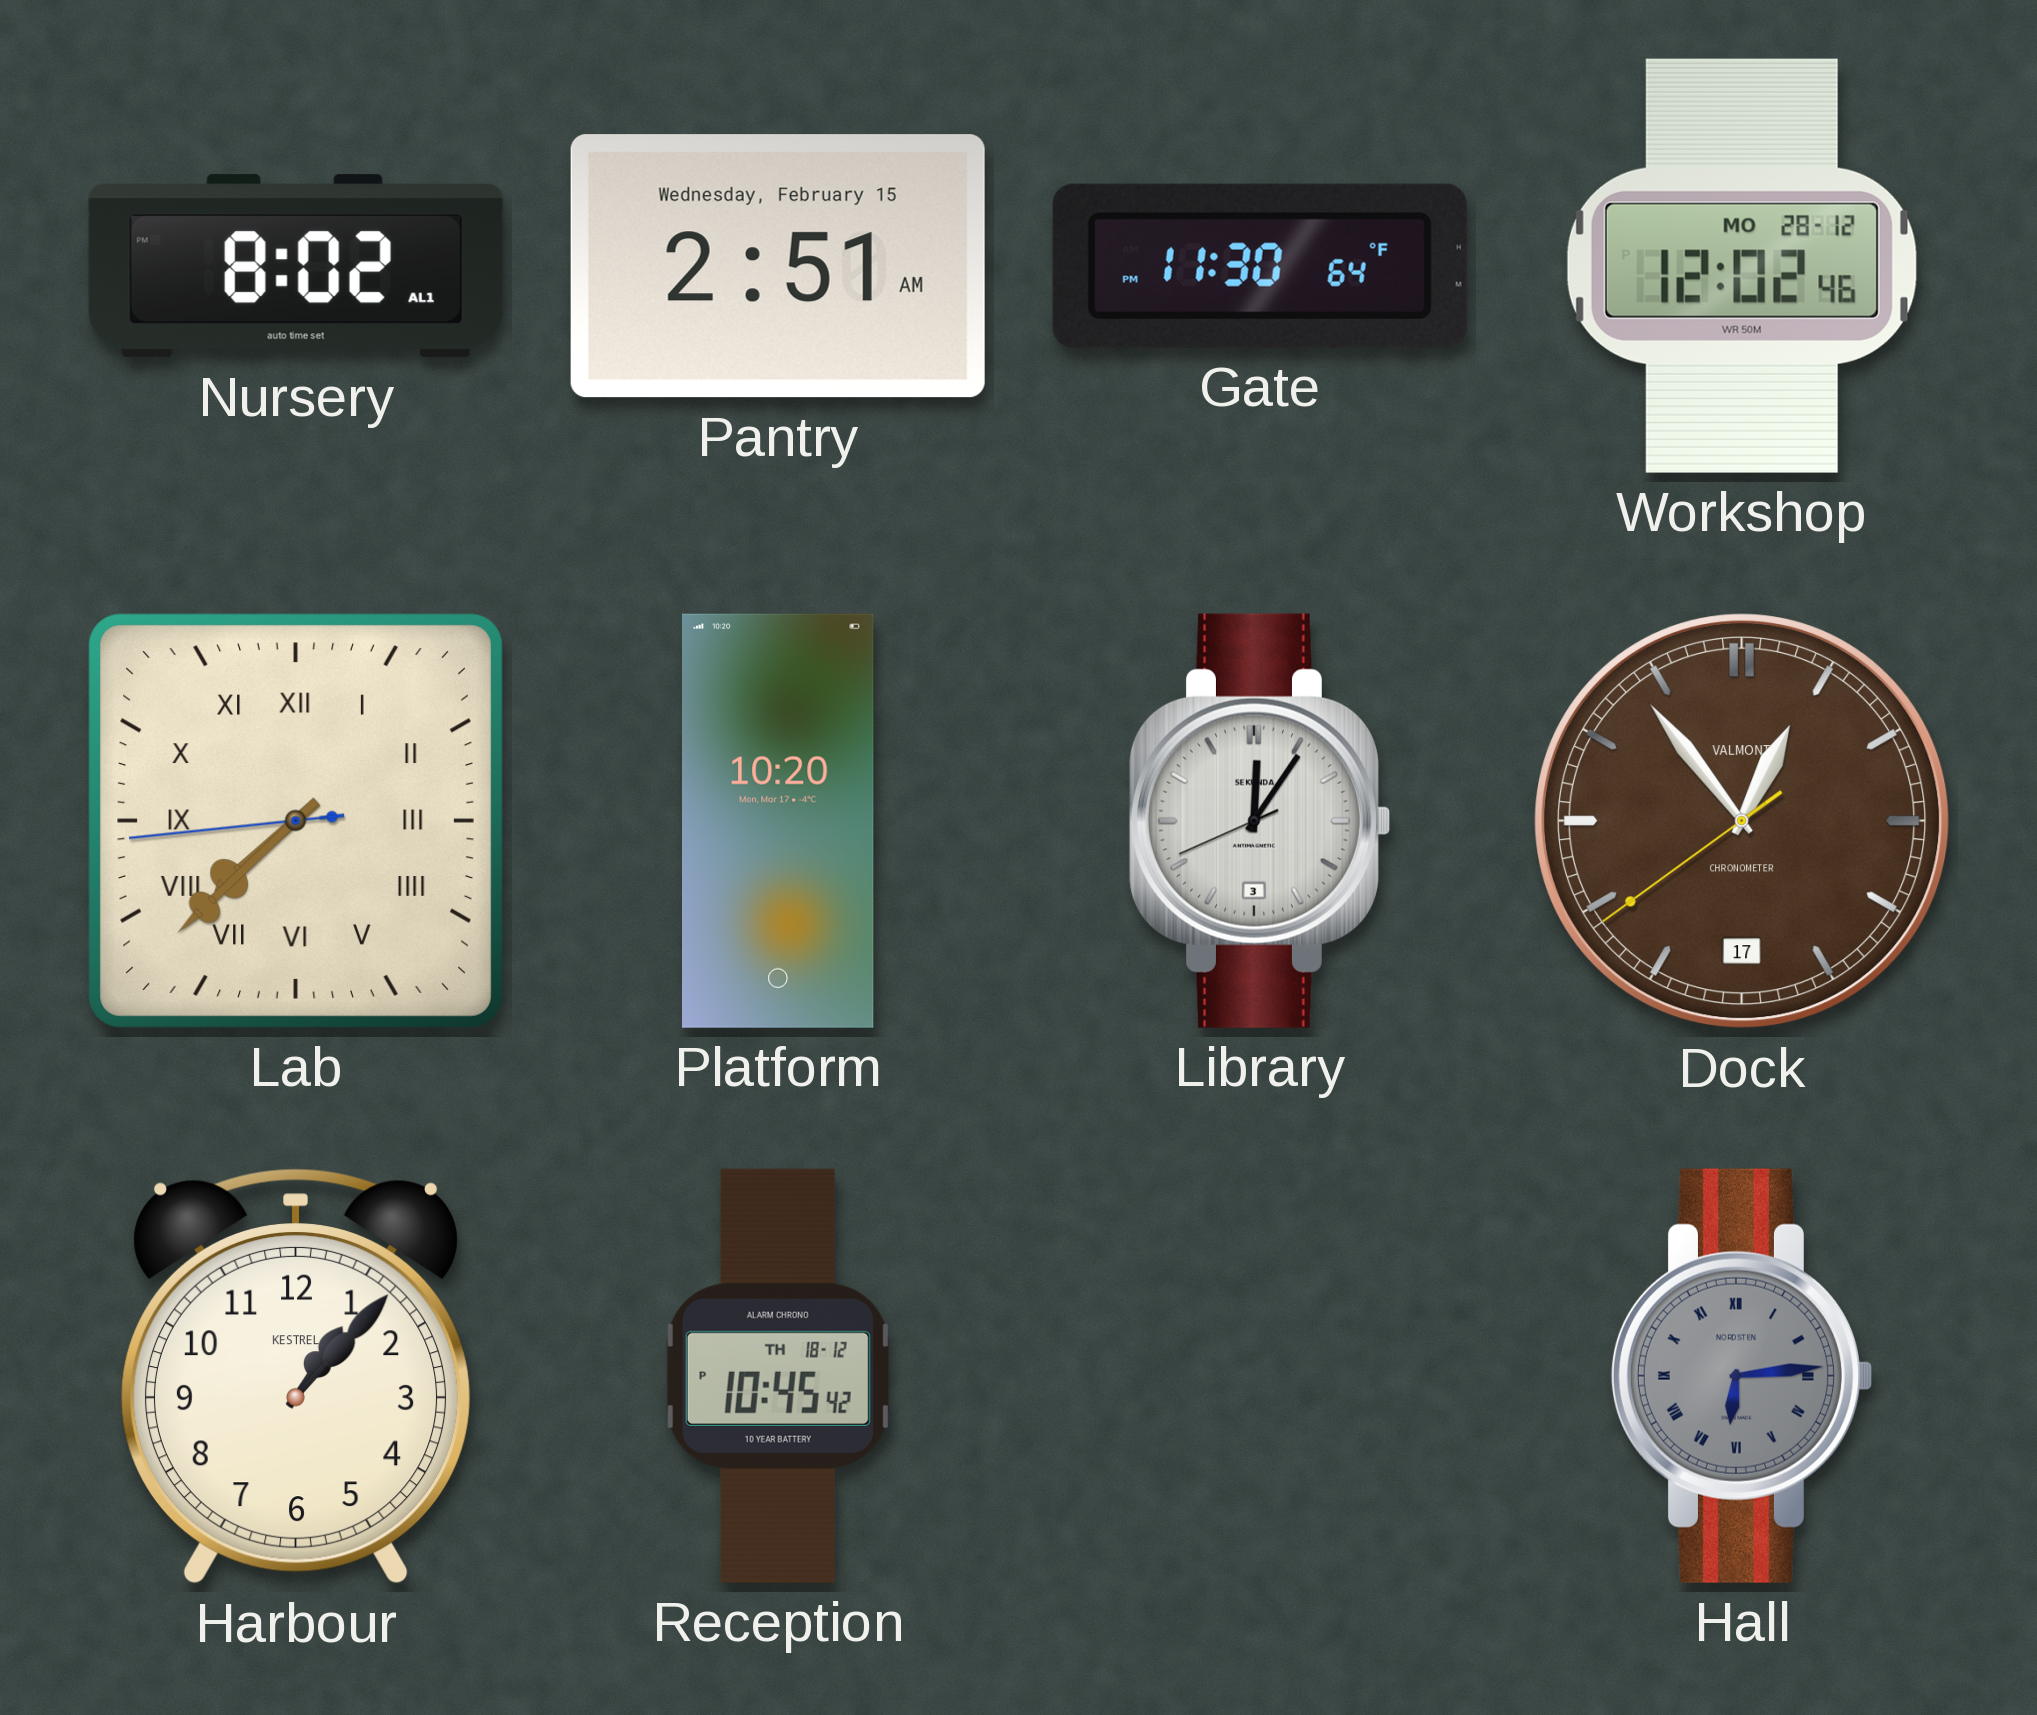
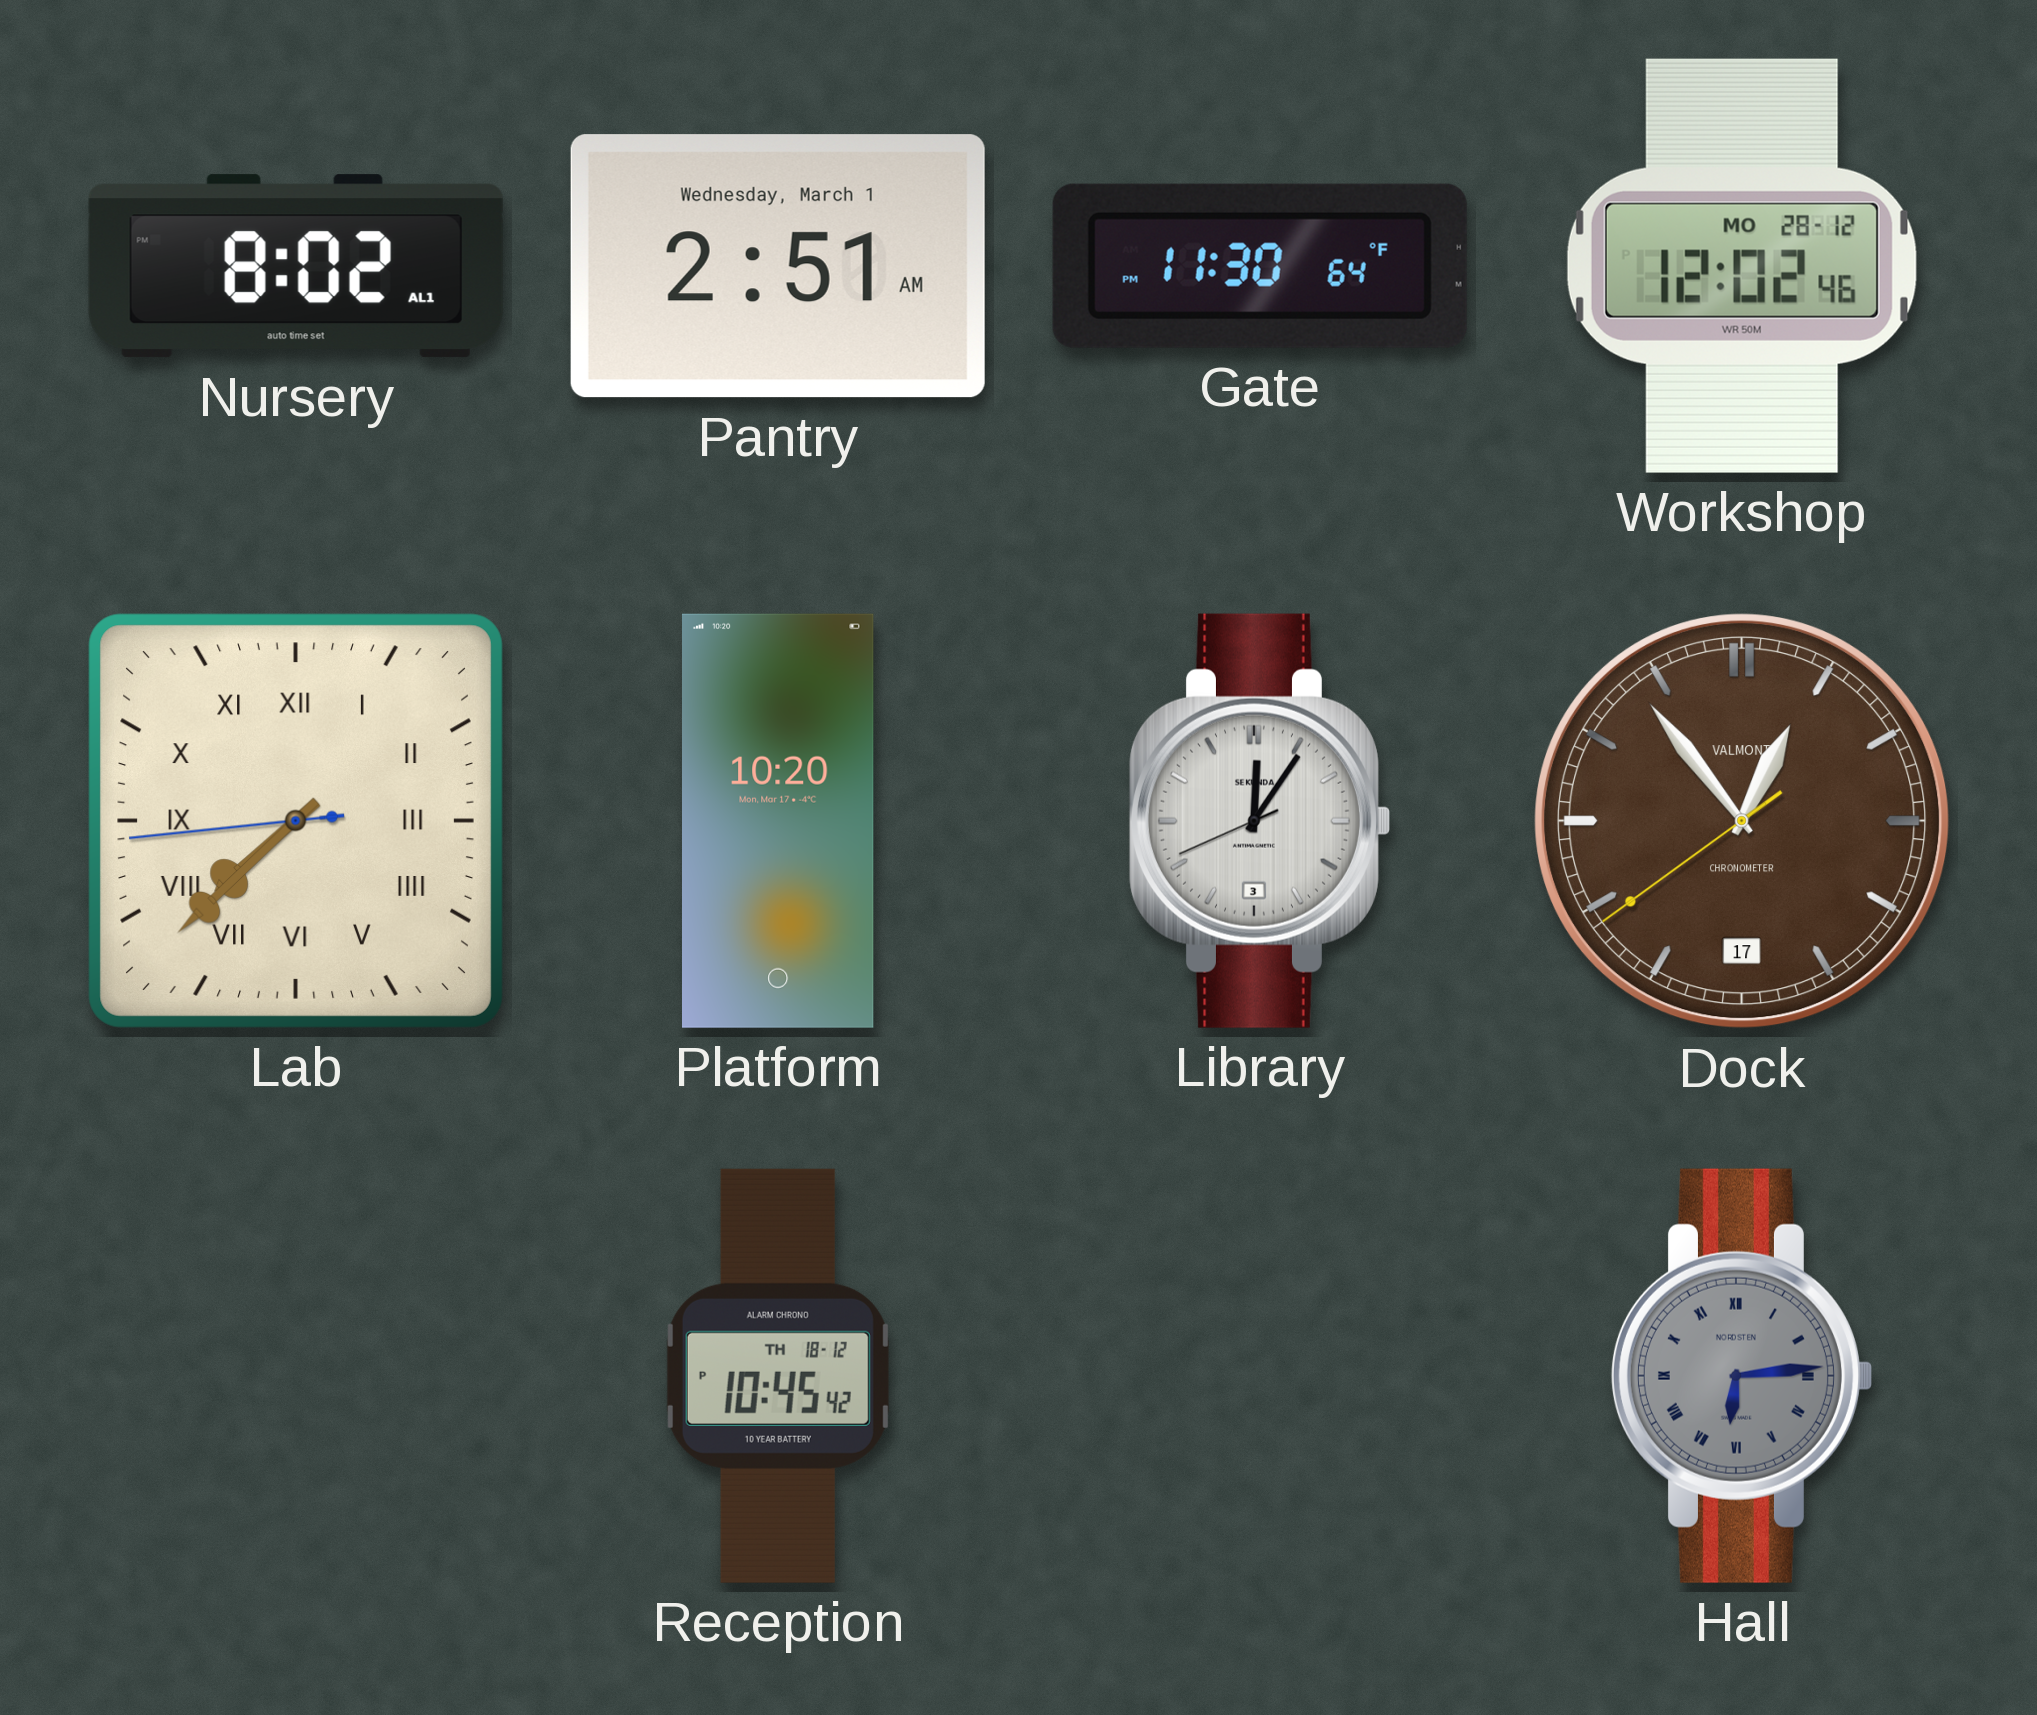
Pantry date: Wednesday, February 15 -> Wednesday, March 1 (778, 266)
Harbour: 1:07 -> none (296, 1377)
